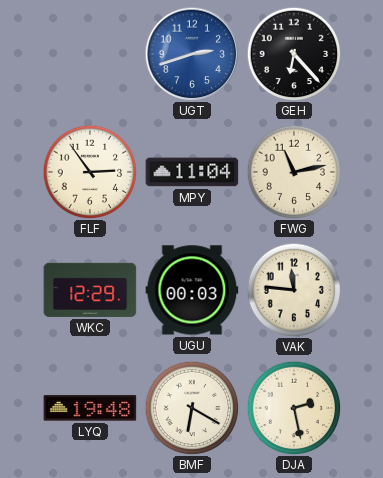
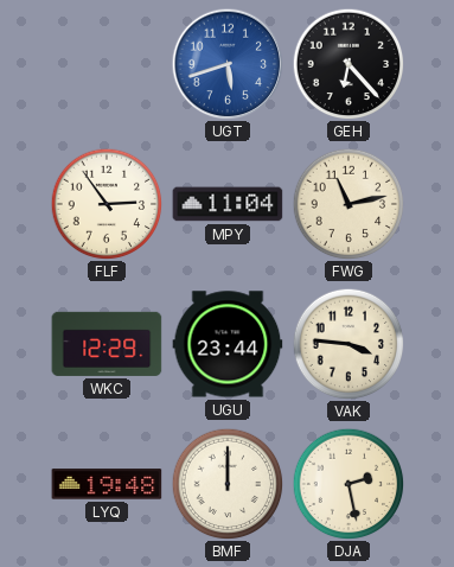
UGT: 2:42 -> 5:42 (228, 64)
UGU: 00:03 -> 23:44 (228, 344)
VAK: 11:46 -> 3:46 (349, 344)
BMF: 6:20 -> 12:00 (228, 484)
